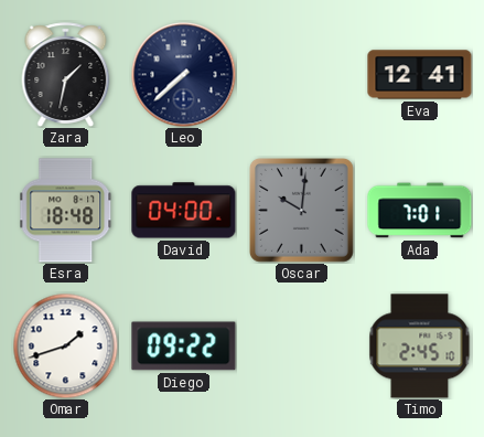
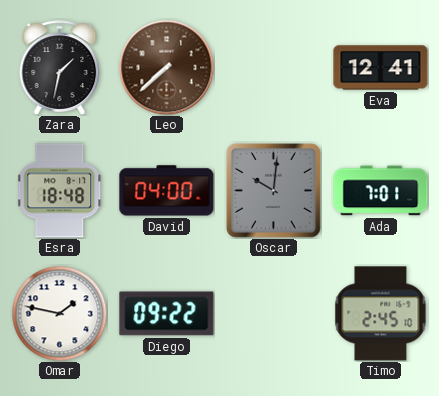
Leo dial: navy -> brown (166, 67)
Omar: 1:42 -> 1:47 (59, 313)
